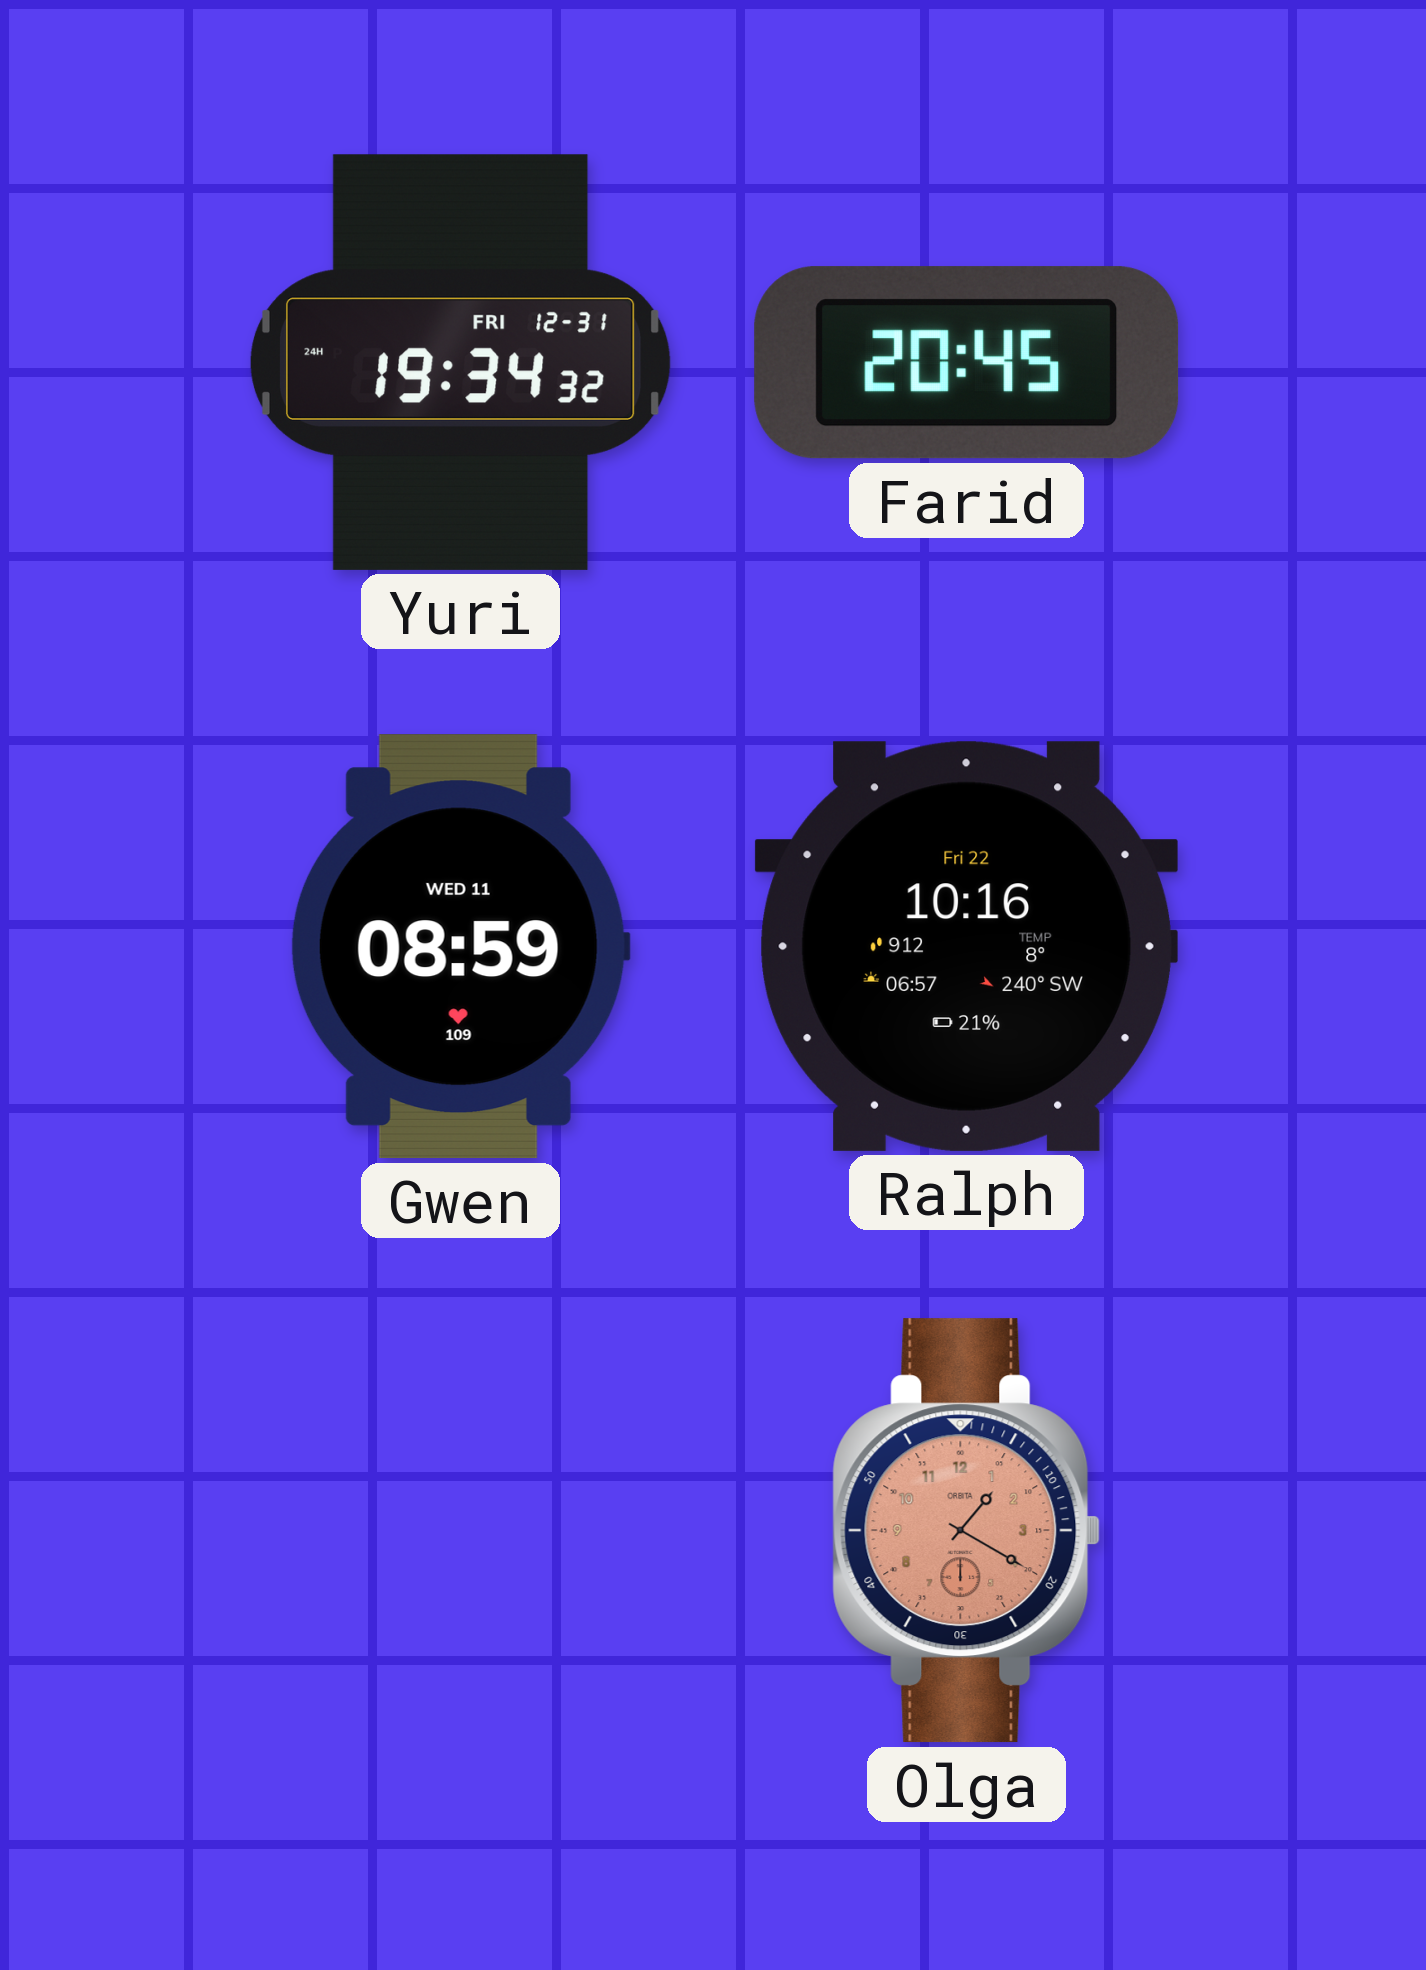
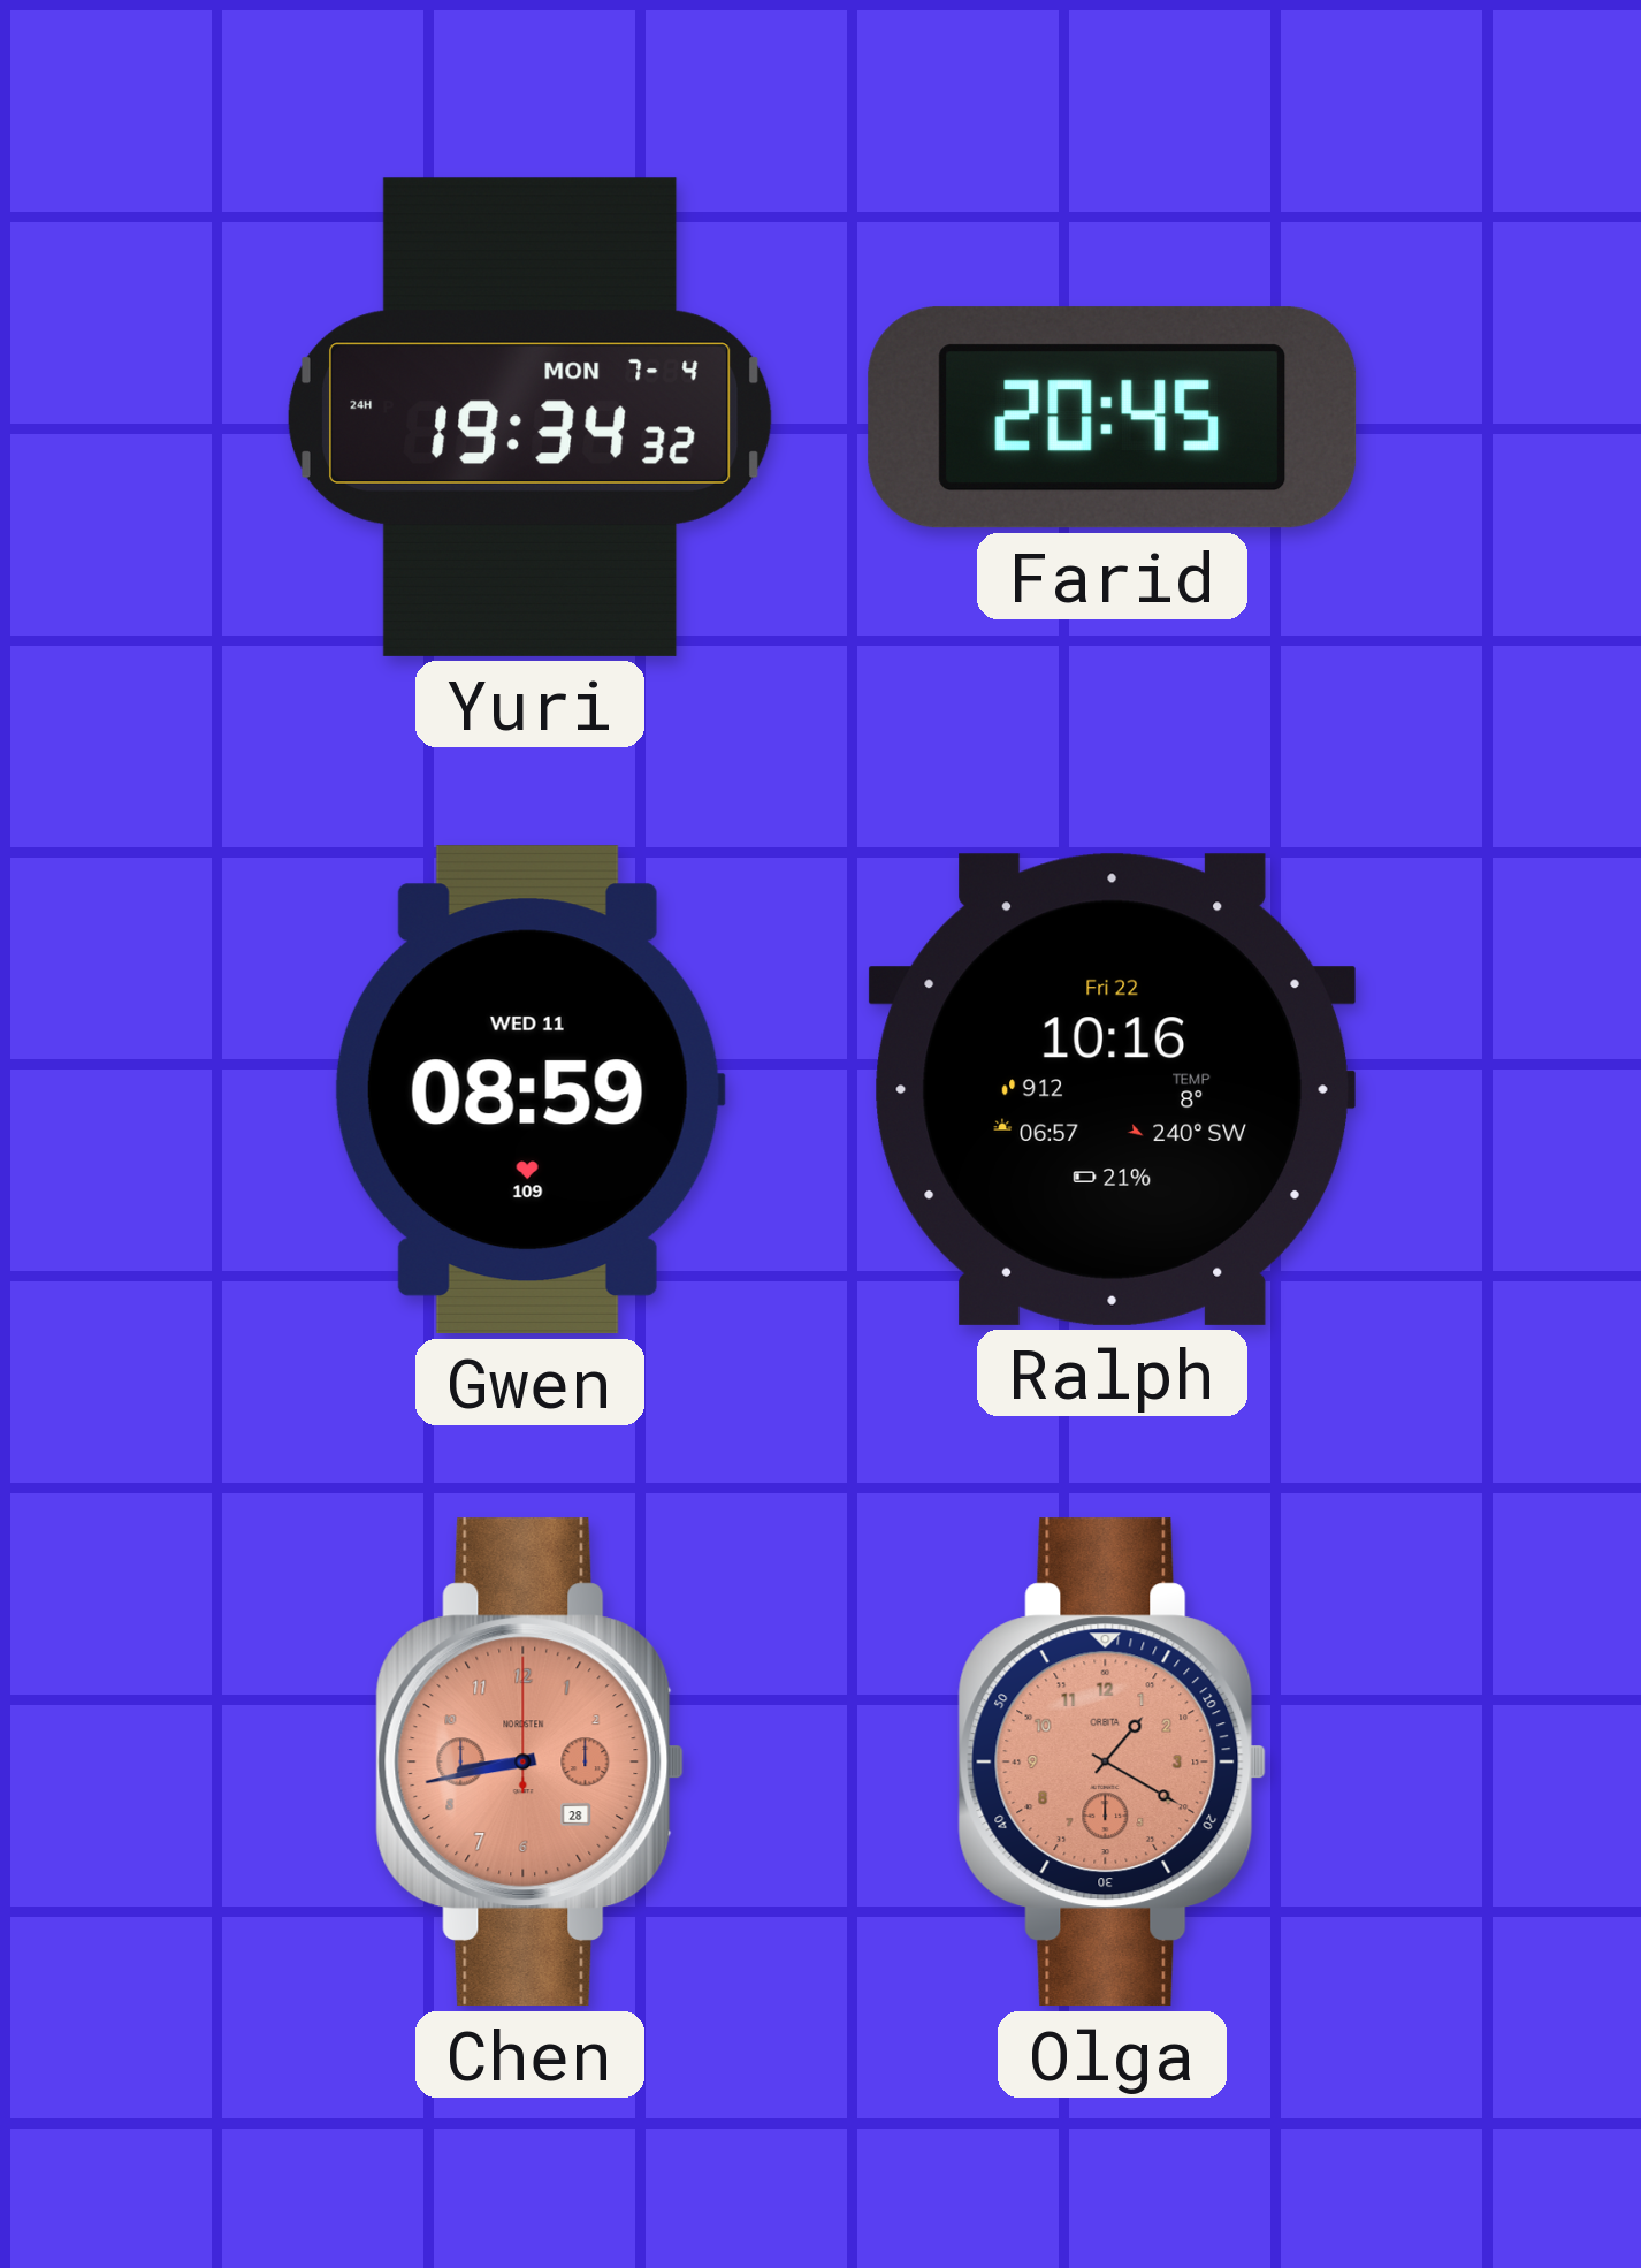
Yuri date: FRI 12-31 -> MON 7-4 (529, 417)
Chen: none -> 8:43 (531, 1763)
